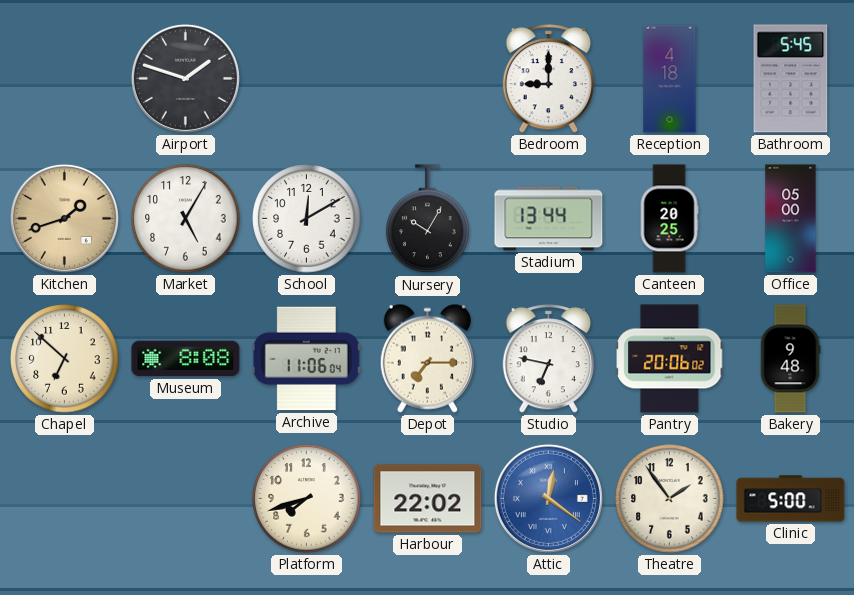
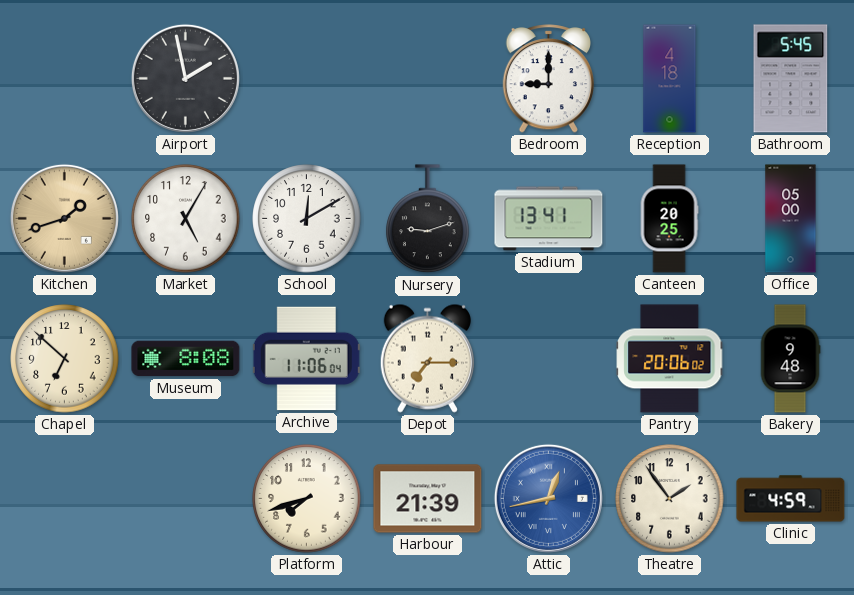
Airport: 1:48 -> 1:58 (185, 78)
Nursery: 10:05 -> 9:12 (428, 219)
Stadium: 13:44 -> 13:41 (549, 219)
Studio: 6:47 -> none (548, 359)
Harbour: 22:02 -> 21:39 (428, 499)
Attic: 12:21 -> 12:43 (548, 498)
Clinic: 5:00 -> 4:59 (791, 499)
